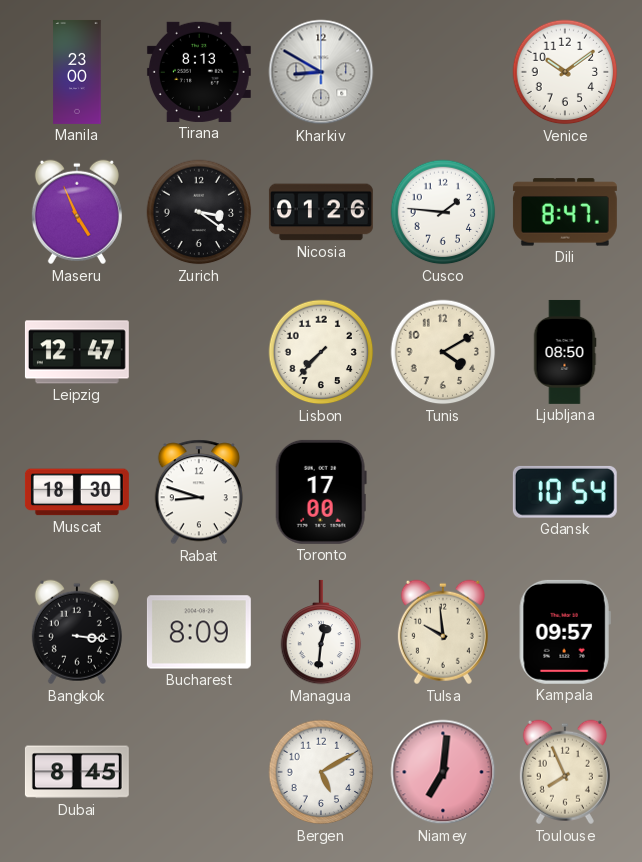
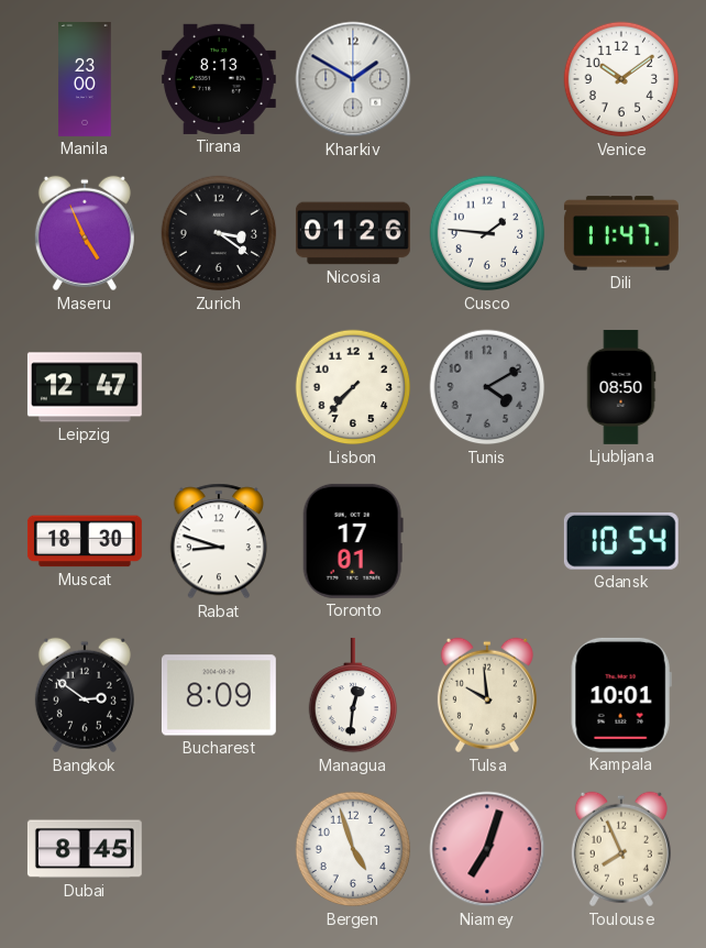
Kharkiv: 8:50 -> 1:50 (353, 79)
Dili: 8:47 -> 11:47 (621, 233)
Tunis dial: cream -> grey (487, 387)
Toronto: 17:00 -> 17:01 (353, 541)
Bangkok: 3:16 -> 2:51 (85, 695)
Kampala: 09:57 -> 10:01 (621, 695)
Bergen: 5:10 -> 4:57 (353, 849)
Niamey: 7:01 -> 7:03 (487, 849)
